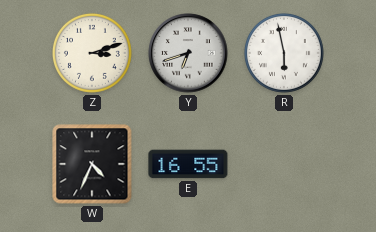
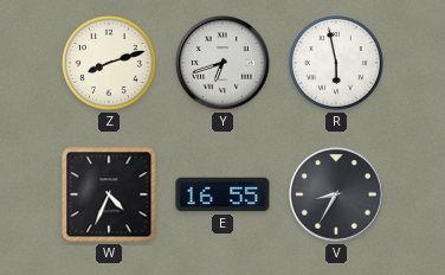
Z: 3:12 -> 8:12 (109, 63)
V: none -> 8:35 (336, 194)
